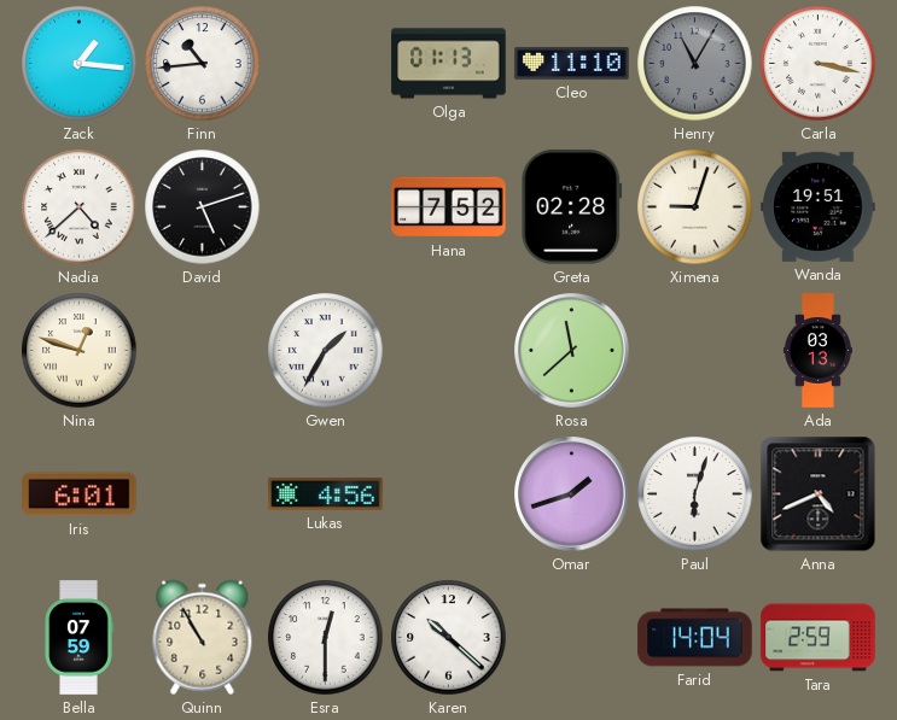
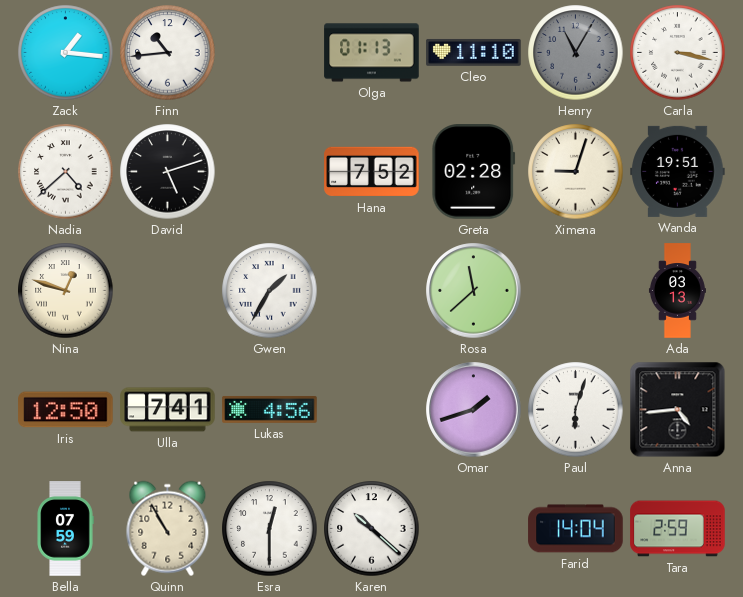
Iris: 6:01 -> 12:50 (66, 410)
Ulla: none -> 7:41 (168, 410)
Anna: 4:41 -> 4:44 (678, 410)
